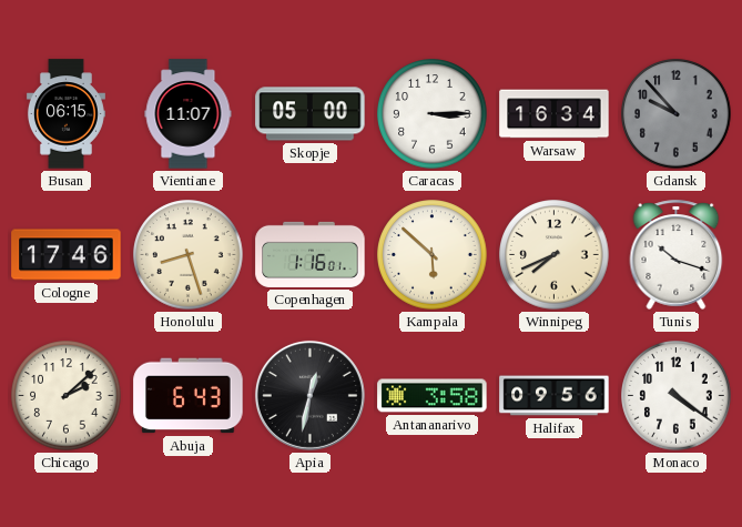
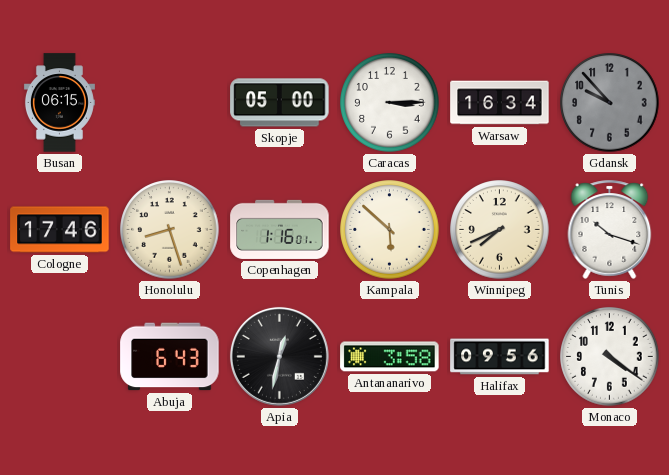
Vientiane: 11:07 -> none (189, 114)
Chicago: 2:08 -> none (67, 396)
